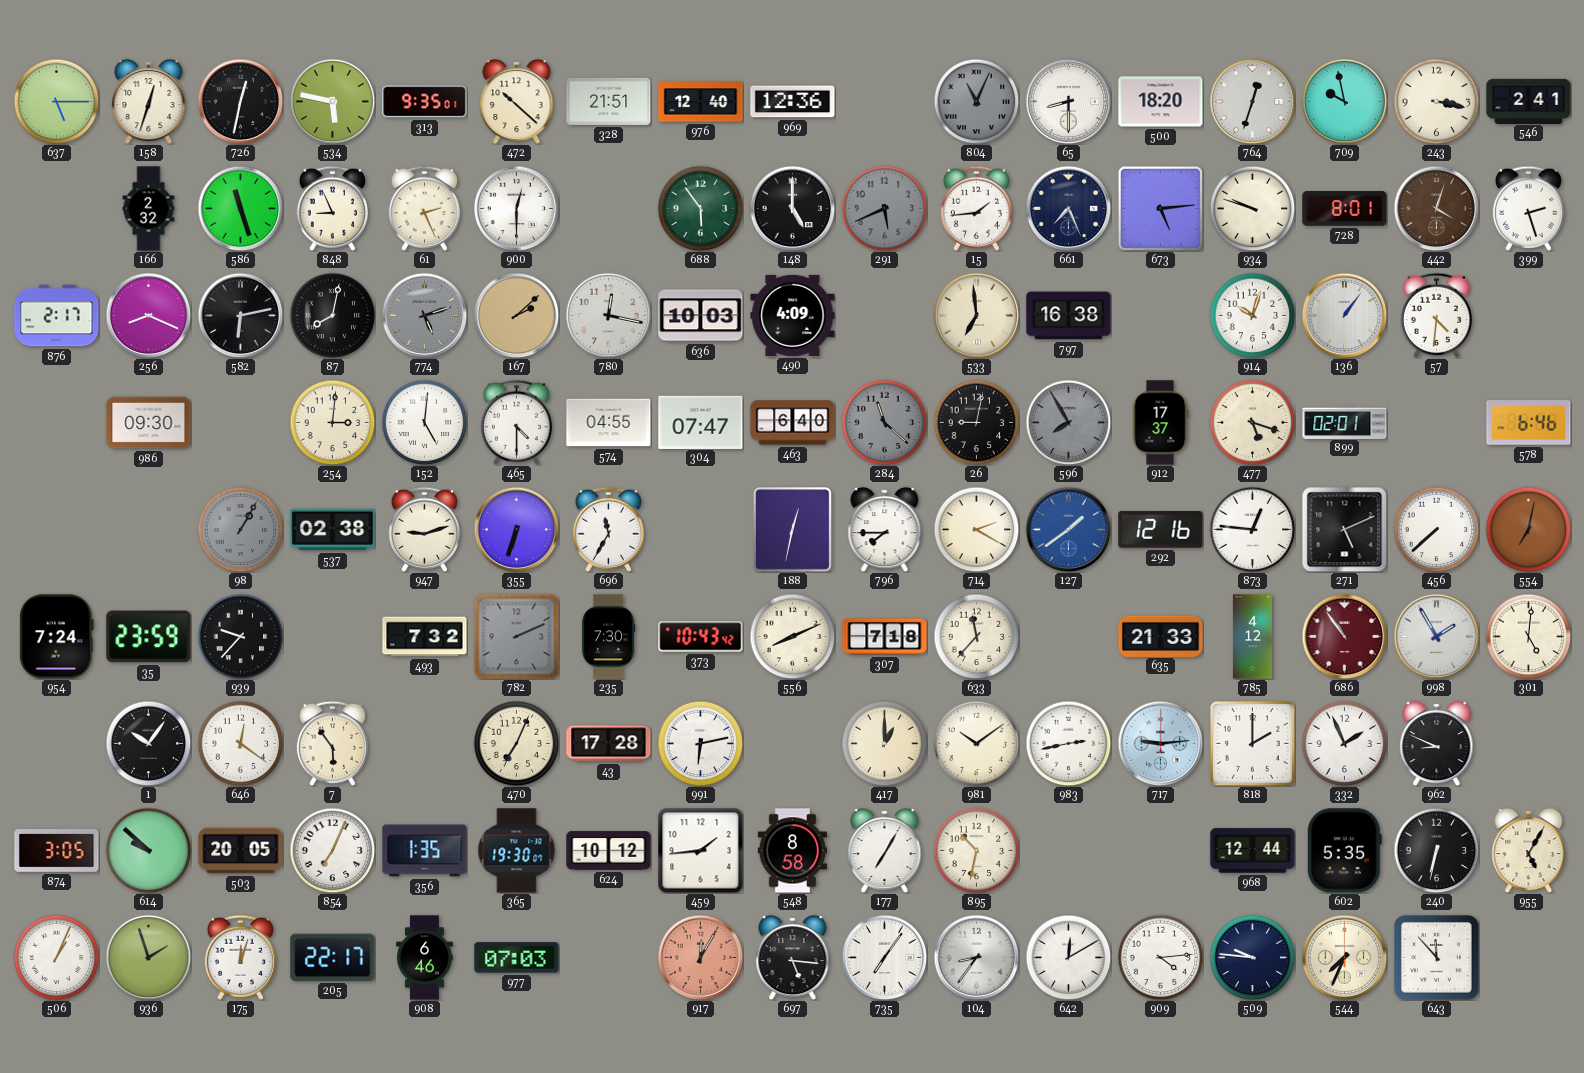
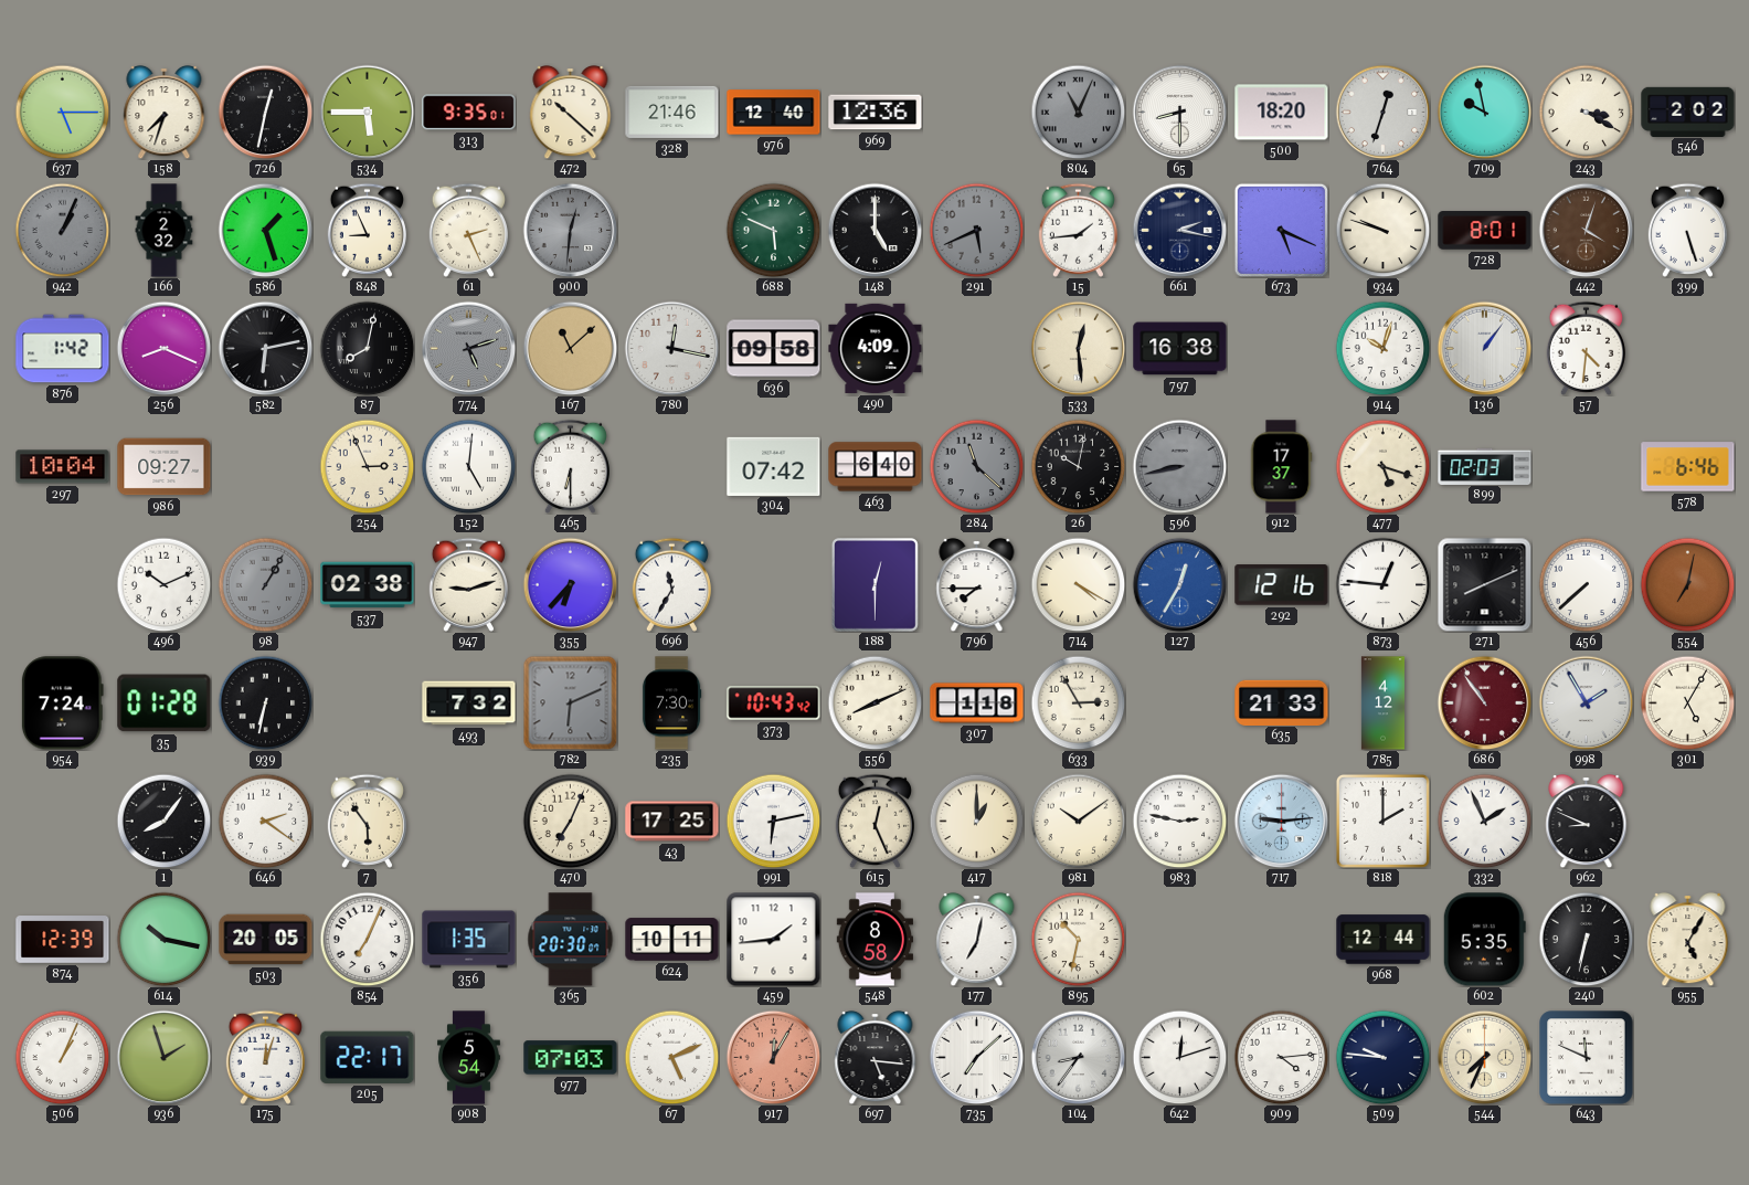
158: 12:33 -> 7:33 (165, 112)
534: 5:47 -> 5:45 (367, 112)
328: 21:51 -> 21:46 (672, 112)
243: 3:17 -> 3:20 (1586, 112)
546: 2:41 -> 2:02 (1688, 112)
942: none -> 1:04 (62, 230)
586: 11:27 -> 1:27 (265, 230)
900: 12:30 -> 12:31 (570, 230)
900 dial: white -> grey (570, 230)
688: 5:54 -> 5:49 (773, 230)
661: 7:26 -> 2:17 (1179, 230)
673: 5:14 -> 5:19 (1281, 230)
399: 2:27 -> 5:27 (1687, 230)
876: 2:17 -> 1:42 (63, 349)
167: 2:08 -> 11:08 (570, 348)
636: 10:03 -> 09:58 (774, 349)
533: 6:59 -> 12:29 (1078, 348)
297: none -> 10:04 (63, 467)
986: 09:30 -> 09:27 (165, 467)
254: 3:01 -> 2:56 (367, 466)
465: 4:30 -> 6:30 (570, 466)
574: 04:55 -> none (609, 423)
304: 07:47 -> 07:42 (774, 466)
26: 9:02 -> 10:02 (1078, 466)
596: 7:55 -> 8:43 (1179, 466)
899: 02:01 -> 02:03 (1485, 466)
496: none -> 10:11 (163, 584)
355: 6:33 -> 6:37 (570, 584)
188: 12:32 -> 12:30 (876, 585)
714: 2:20 -> 4:20 (1078, 584)
127: 1:39 -> 12:35 (1179, 584)
271: 5:11 -> 8:11 (1484, 584)
35: 23:59 -> 01:28 (165, 703)
939: 9:37 -> 6:32 (265, 702)
782: 2:11 -> 6:11 (570, 702)
307: 7:18 -> 1:18 (977, 703)
633: 11:37 -> 2:55 (1078, 702)
301: 5:01 -> 5:05 (1687, 702)
1: 10:06 -> 8:06 (163, 821)
646: 12:21 -> 2:21 (265, 821)
43: 17:28 -> 17:25 (672, 822)
615: none -> 12:26 (875, 821)
983: 2:43 -> 2:47 (1179, 821)
874: 3:05 -> 12:39 (63, 940)
614: 9:52 -> 10:17 (163, 939)
365: 19:30 -> 20:30 (571, 940)
624: 10:12 -> 10:11 (672, 940)
177: 7:05 -> 7:02 (977, 939)
908: 6:46 -> 5:54 (469, 1058)
67: none -> 5:11 (671, 1057)
735: 7:06 -> 7:08 (976, 1057)
642: 12:10 -> 12:12 (1179, 1057)
643: 11:53 -> 11:49 (1587, 1058)
